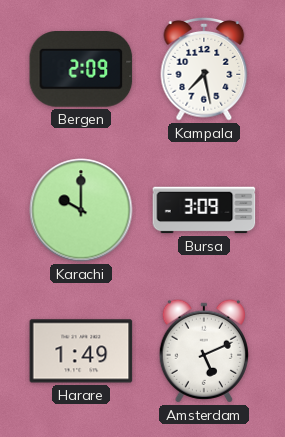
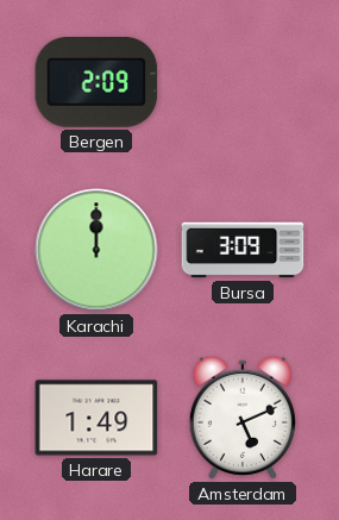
Kampala: 7:28 -> none (204, 69)
Karachi: 10:00 -> 12:00 (96, 250)
